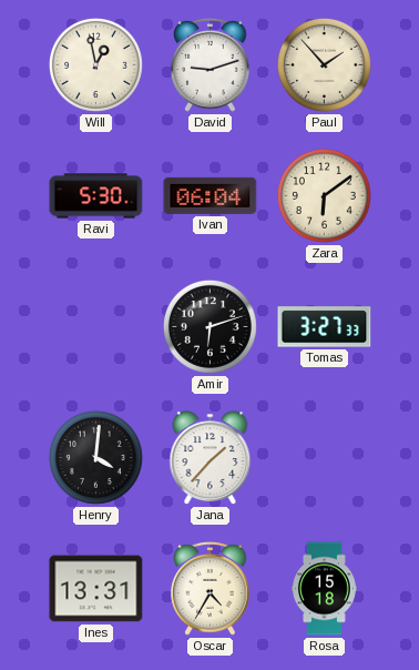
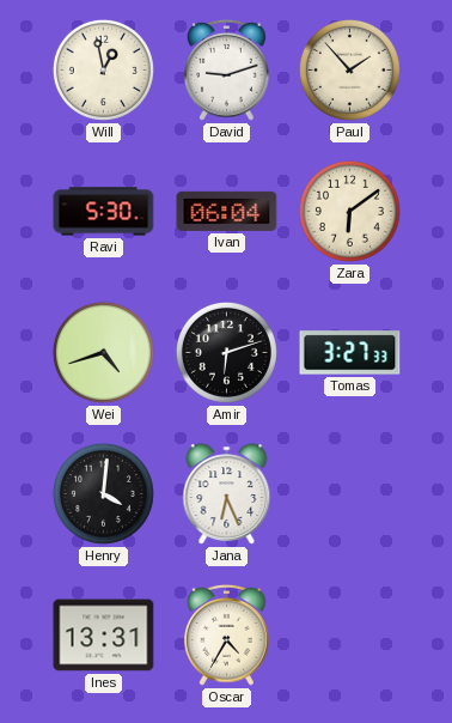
Wei: none -> 4:42 (103, 352)
Jana: 1:37 -> 6:26 (227, 494)
Rosa: 15:18 -> none (325, 589)
